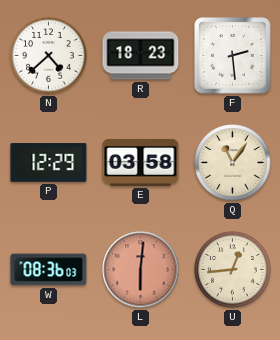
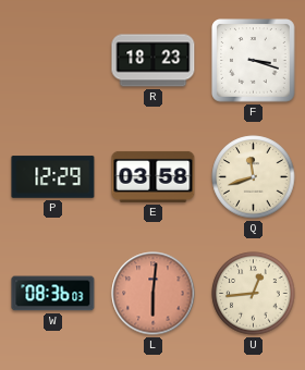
N: 4:38 -> none (49, 56)
F: 2:29 -> 3:18 (254, 61)
Q: 11:06 -> 11:42 (254, 177)
